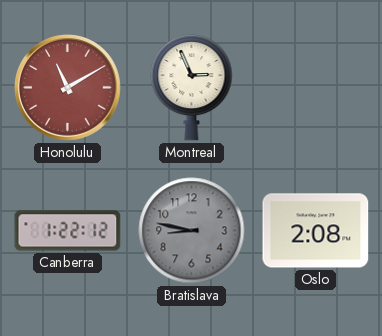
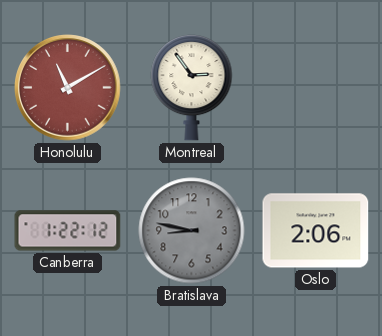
Montreal: 2:56 -> 2:54 (192, 87)
Oslo: 2:08 -> 2:06 (316, 231)
